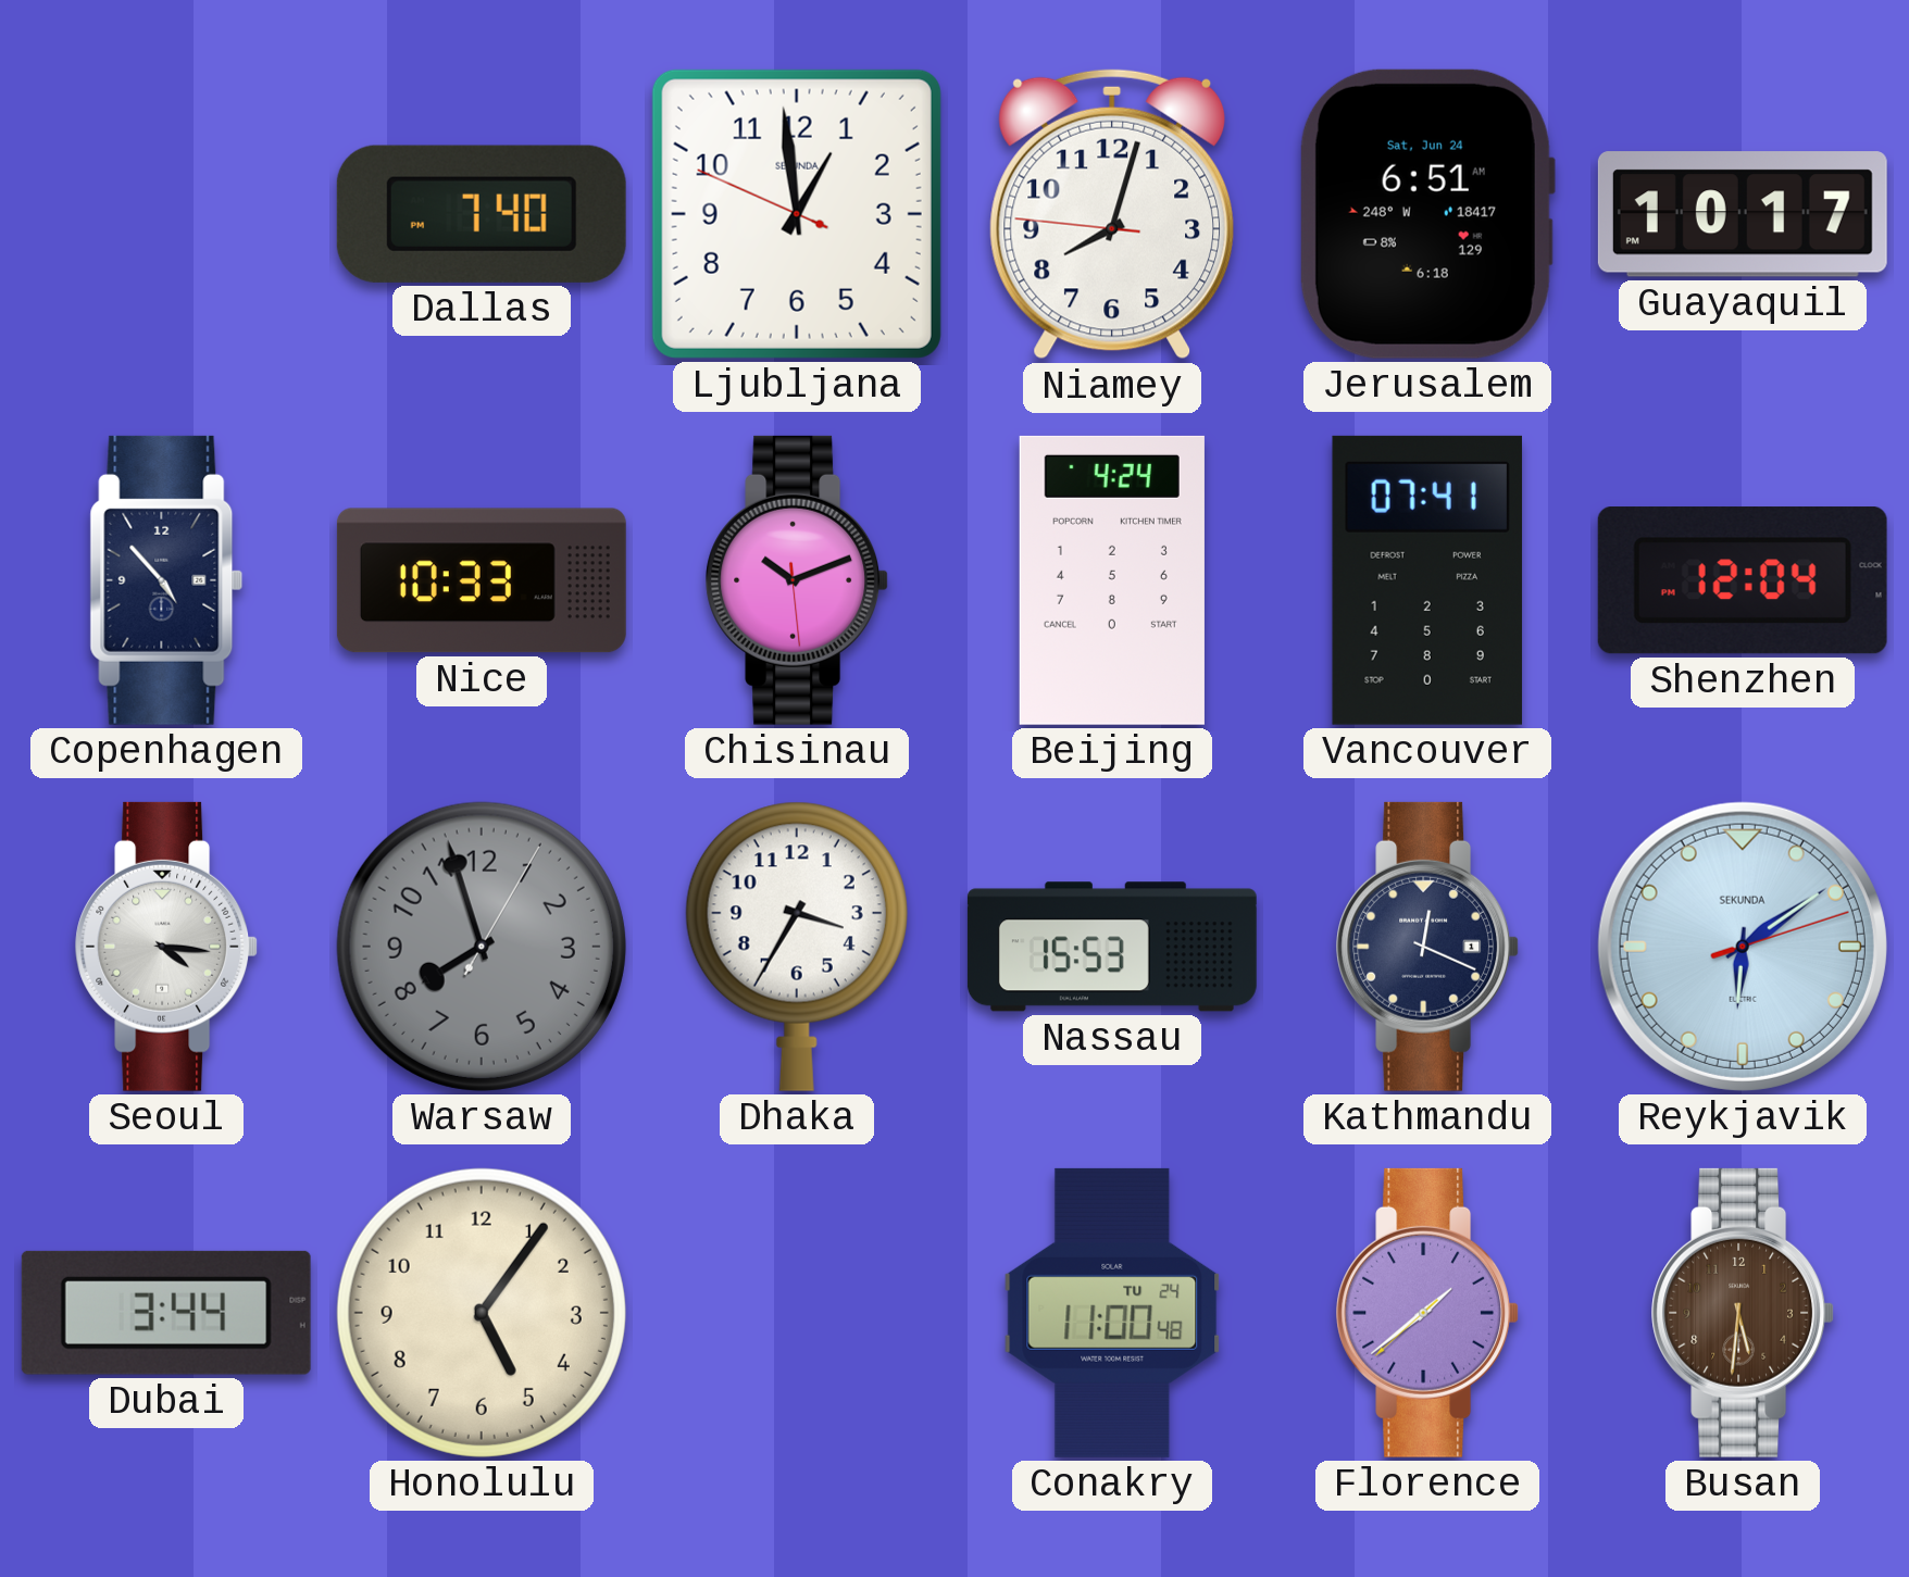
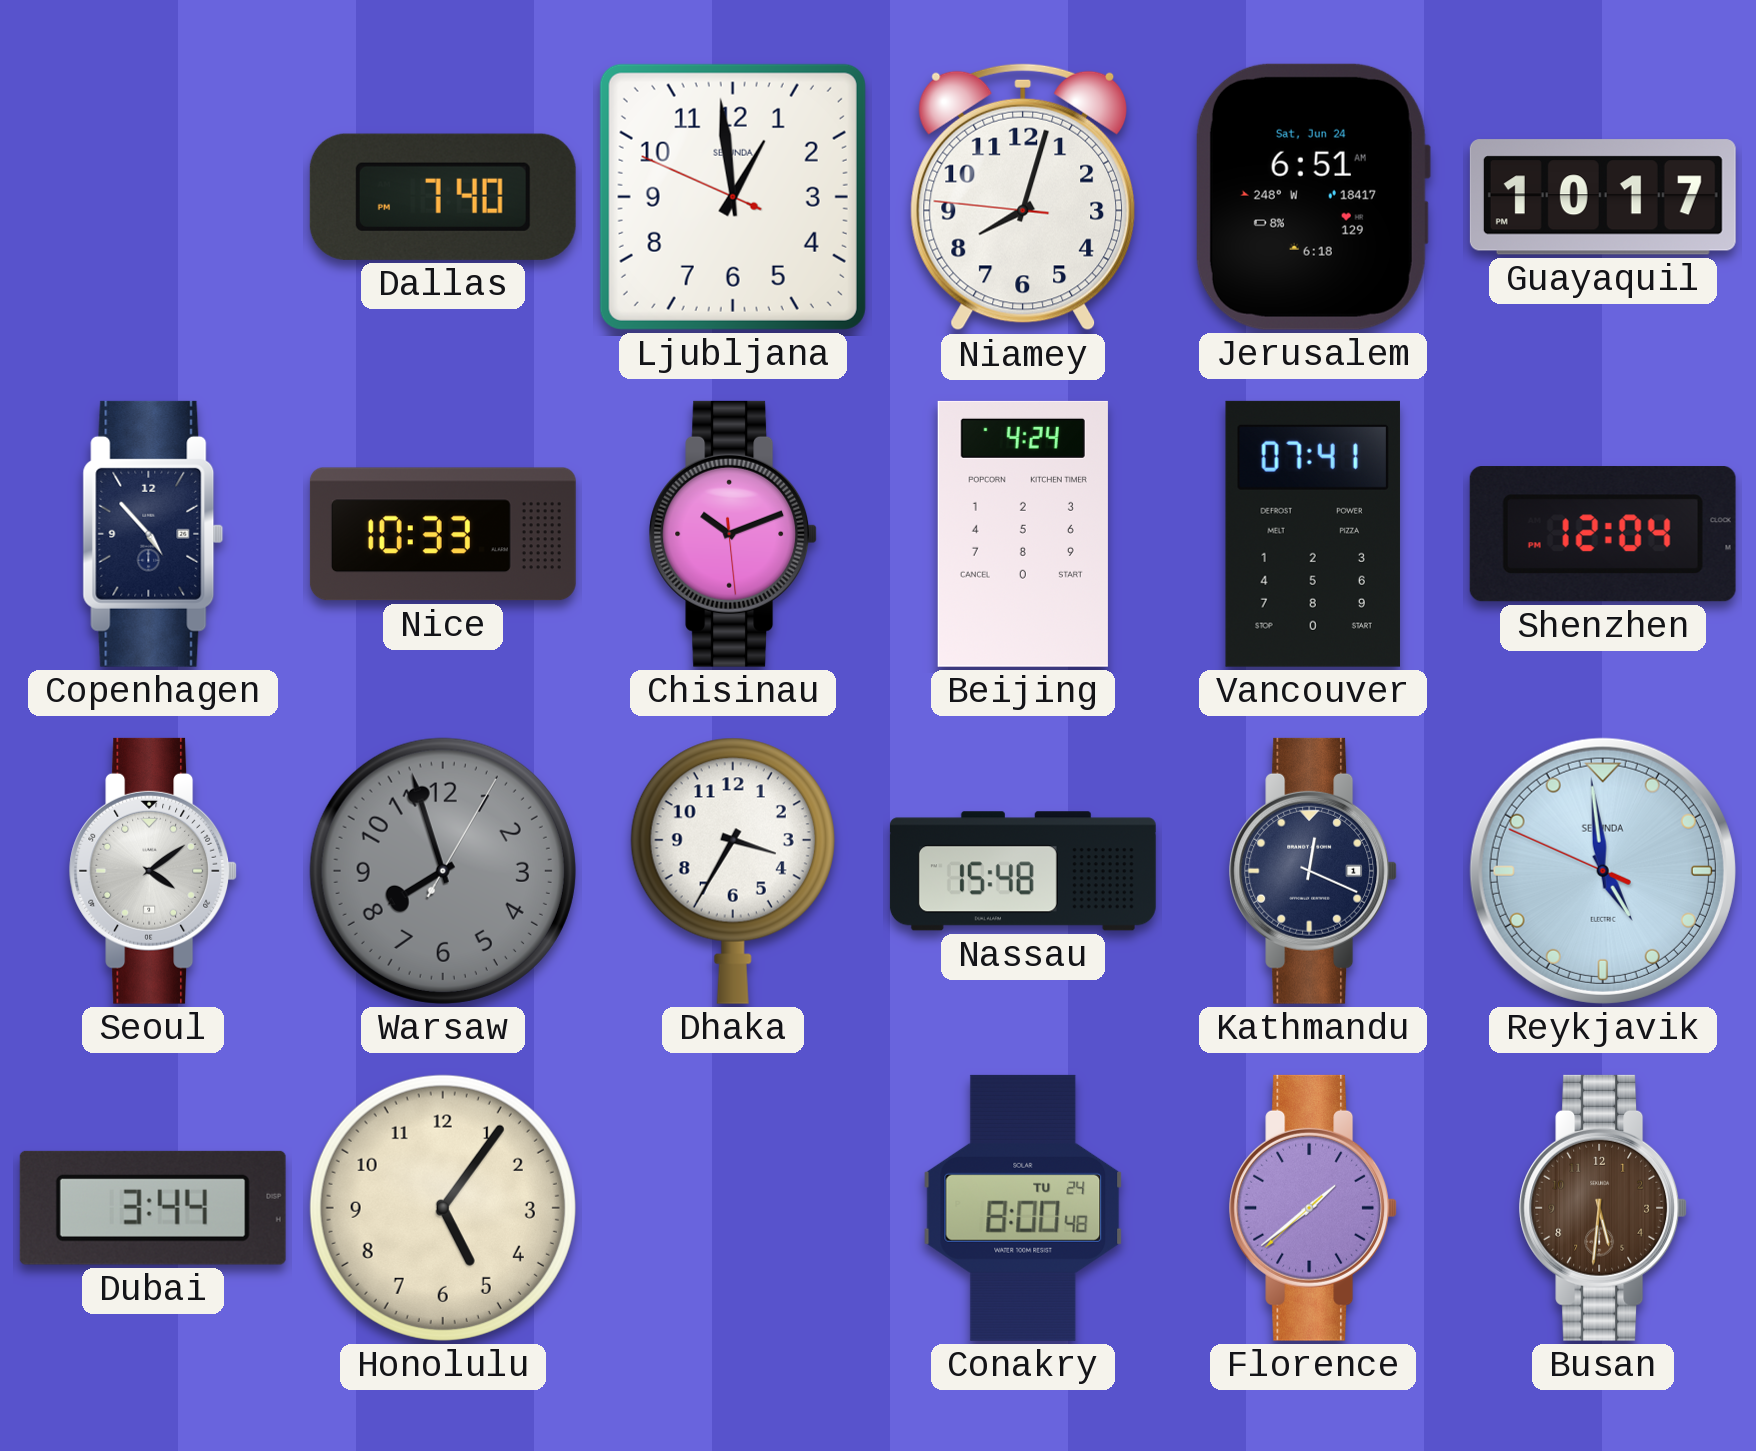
Seoul: 4:16 -> 4:09 (153, 871)
Nassau: 15:53 -> 15:48 (1023, 871)
Reykjavik: 6:09 -> 4:58 (1603, 871)
Conakry: 11:00 -> 8:00 (1023, 1208)
